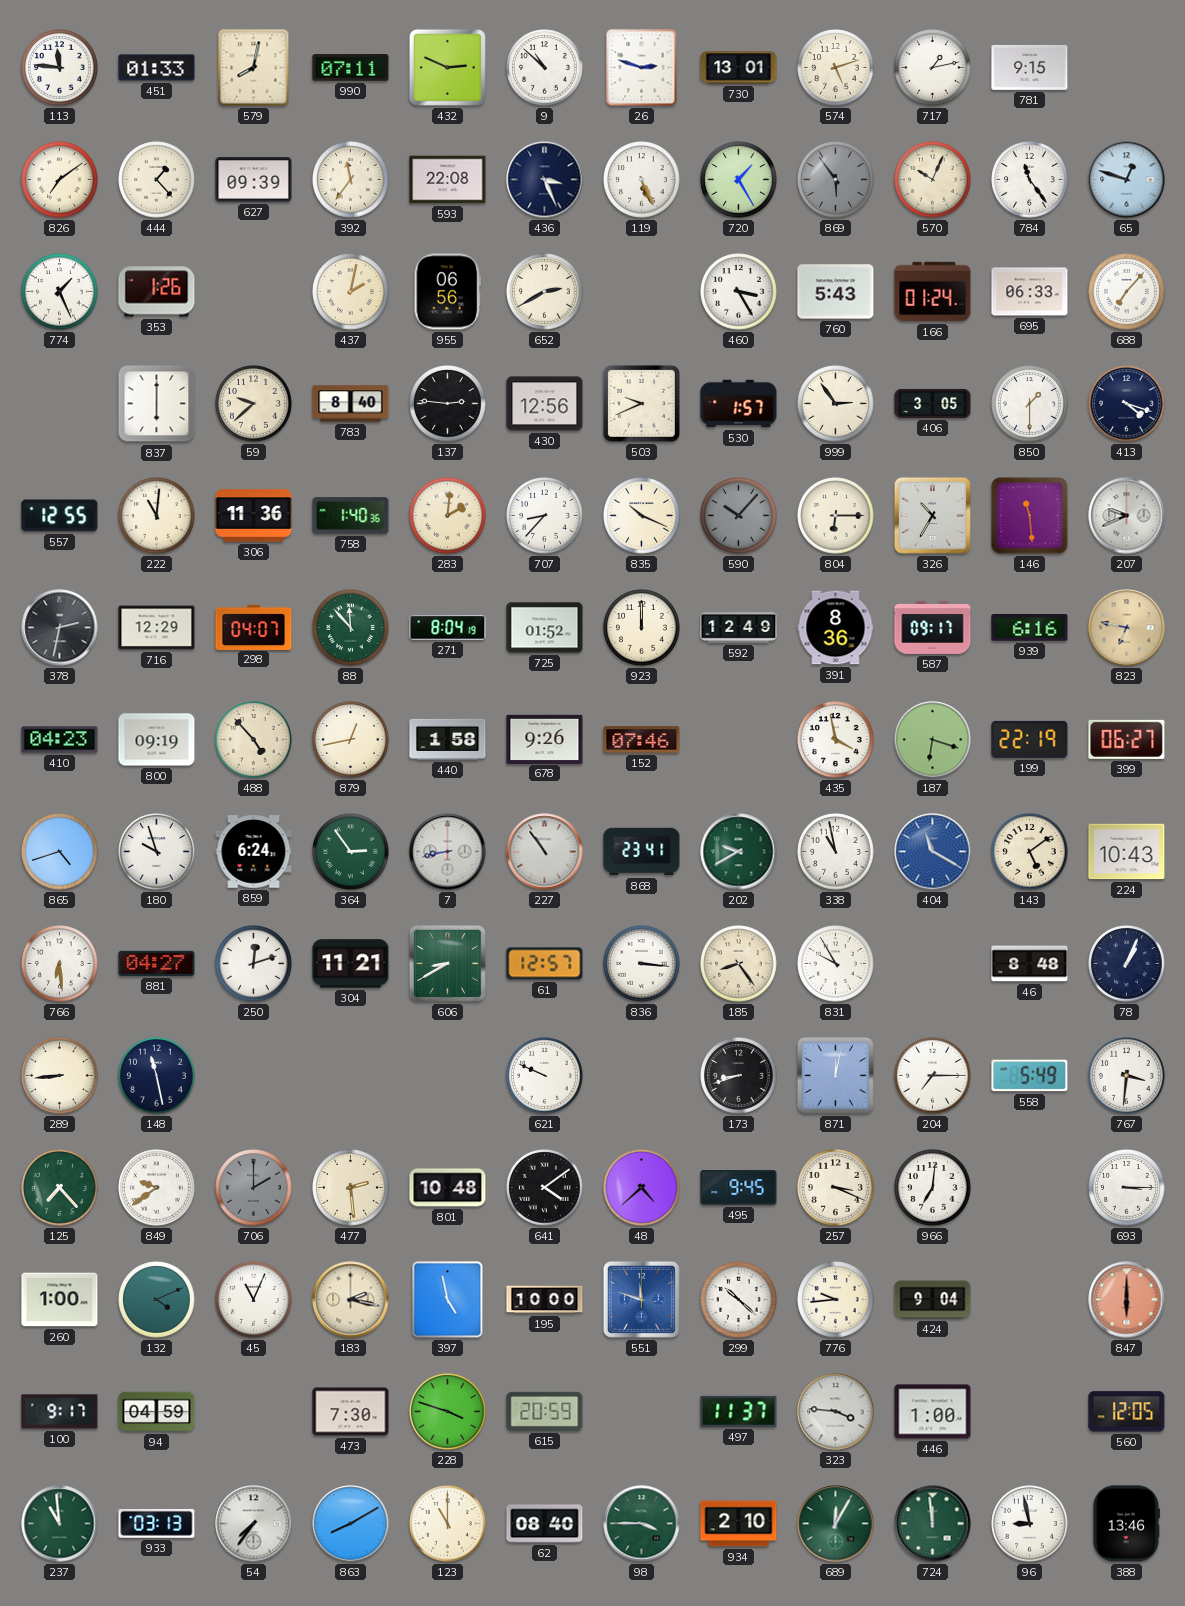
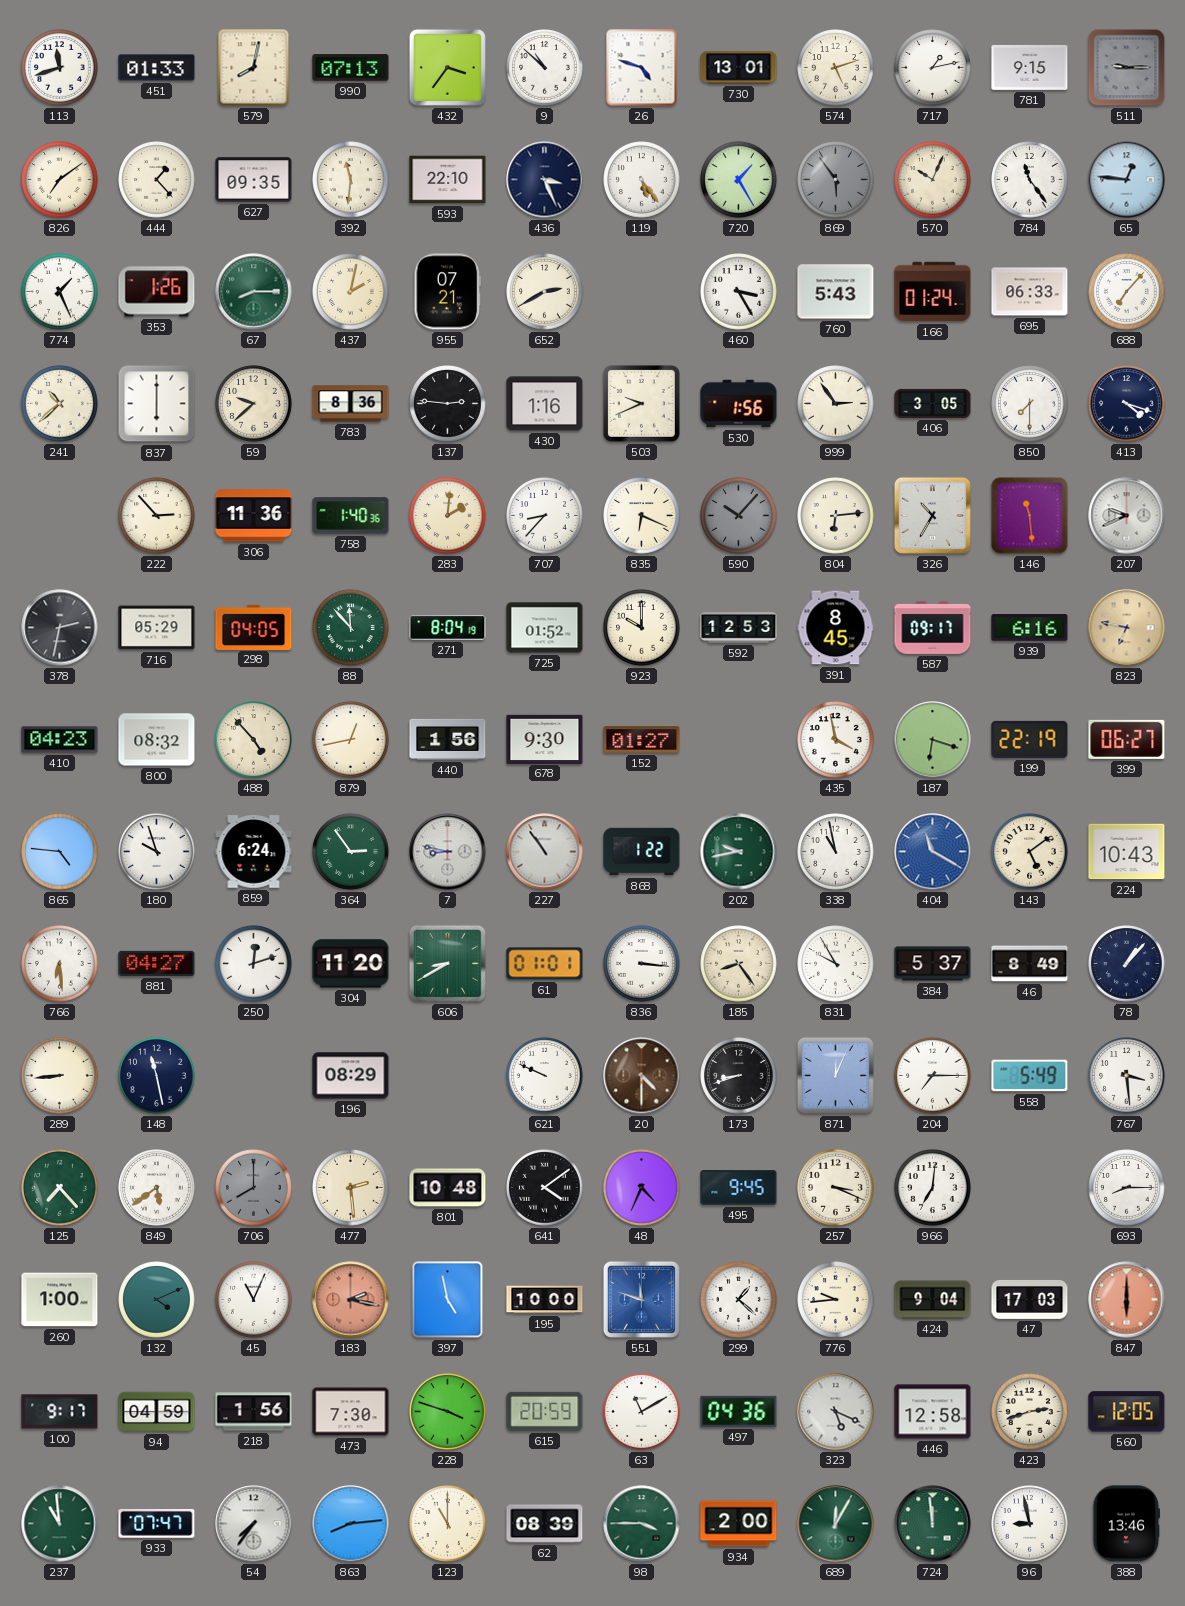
113: 11:46 -> 11:42 (60, 68)
990: 07:11 -> 07:13 (351, 68)
432: 2:49 -> 3:36 (447, 67)
26: 2:48 -> 4:48 (642, 68)
511: none -> 9:15 (1127, 68)
627: 09:39 -> 09:35 (254, 180)
392: 11:36 -> 11:31 (351, 180)
593: 22:08 -> 22:10 (448, 180)
119: 5:26 -> 5:24 (642, 180)
65: 12:48 -> 12:46 (1127, 180)
67: none -> 8:15 (254, 292)
955: 06:56 -> 07:21 (448, 292)
241: none -> 10:38 (60, 404)
783: 8:40 -> 8:36 (351, 404)
430: 12:56 -> 1:16 (545, 404)
530: 1:57 -> 1:56 (739, 404)
850: 1:30 -> 7:30 (1030, 404)
557: 12:55 -> none (60, 516)
222: 11:01 -> 2:53 (157, 516)
835: 10:19 -> 6:19 (642, 516)
804: 6:15 -> 6:14 (836, 516)
716: 12:29 -> 05:29 (157, 628)
298: 04:07 -> 04:05 (254, 627)
923: 12:00 -> 10:00 (642, 628)
592: 12:49 -> 12:53 (739, 628)
391: 8:36 -> 8:45 (836, 628)
800: 09:19 -> 08:32 (157, 740)
440: 1:58 -> 1:56 (448, 739)
678: 9:26 -> 9:30 (545, 739)
152: 07:46 -> 01:27 (642, 740)
865: 4:42 -> 4:46 (60, 852)
7: 8:43 -> 8:47 (448, 852)
868: 23:41 -> 1:22 (642, 852)
202: 9:40 -> 9:43 (739, 852)
304: 11:21 -> 11:20 (351, 964)
61: 12:57 -> 01:01 (545, 964)
384: none -> 5:37 (933, 964)
46: 8:48 -> 8:49 (1030, 964)
78: 1:04 -> 1:07 (1127, 964)
196: none -> 08:29 (351, 1076)
20: none -> 4:30 (642, 1076)
871: 12:02 -> 12:04 (835, 1075)
767: 3:31 -> 3:29 (1127, 1076)
849: 9:39 -> 5:39 (157, 1188)
706: 2:00 -> 8:00 (254, 1188)
48: 4:38 -> 4:34 (642, 1188)
693: 3:15 -> 8:15 (1127, 1188)
183 dial: cream -> salmon (351, 1300)
299: 10:22 -> 1:22 (739, 1300)
47: none -> 17:03 (1030, 1300)
218: none -> 1:56 (254, 1412)
63: none -> 11:10 (642, 1412)
497: 11:37 -> 04:36 (739, 1411)
323: 3:46 -> 5:19 (836, 1412)
446: 1:00 -> 12:58 (933, 1412)
423: none -> 2:42 (1030, 1412)
933: 03:13 -> 07:47 (157, 1524)
863: 8:10 -> 8:14 (351, 1524)
62: 08:40 -> 08:39 (545, 1524)
934: 2:10 -> 2:00 (739, 1524)
